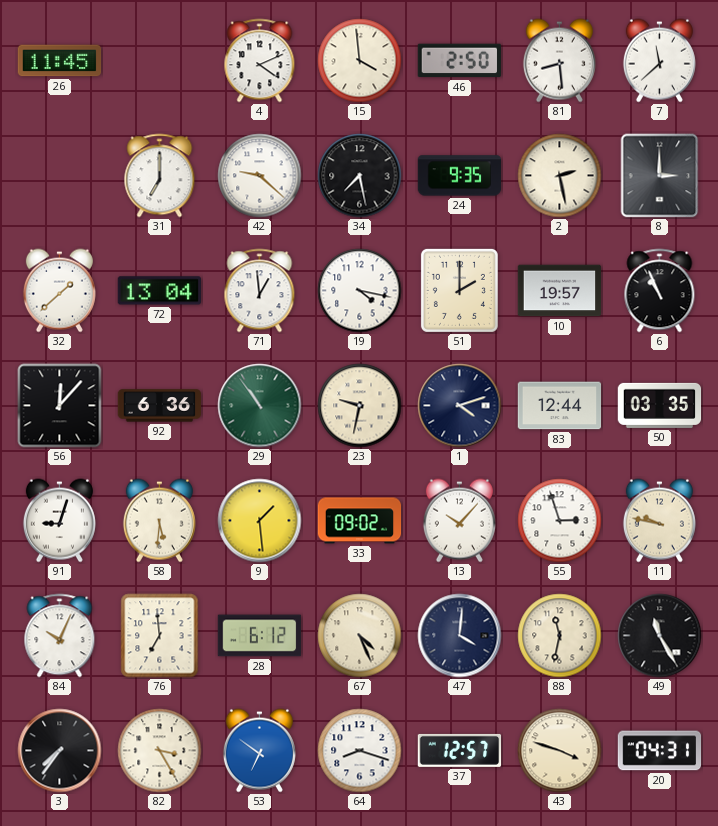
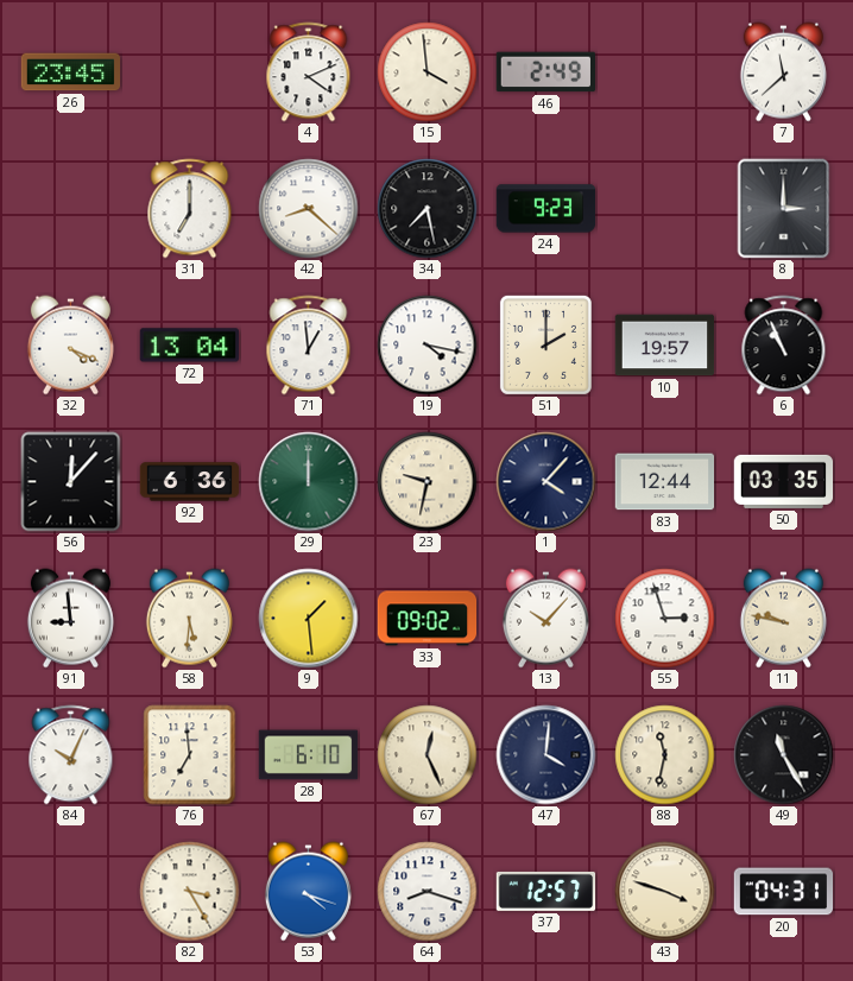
26: 11:45 -> 23:45 (71, 72)
46: 2:50 -> 2:49 (545, 72)
81: 8:29 -> none (559, 61)
42: 9:22 -> 8:22 (309, 209)
24: 9:35 -> 9:23 (546, 209)
2: 2:28 -> none (560, 176)
32: 1:38 -> 4:19 (70, 346)
29: 10:54 -> 12:00 (309, 482)
1: 4:12 -> 4:07 (546, 482)
91: 9:03 -> 8:59 (70, 619)
28: 6:12 -> 6:10 (309, 755)
67: 4:26 -> 12:26 (428, 755)
3: 7:36 -> none (60, 751)
53: 6:51 -> 4:18 (308, 892)
